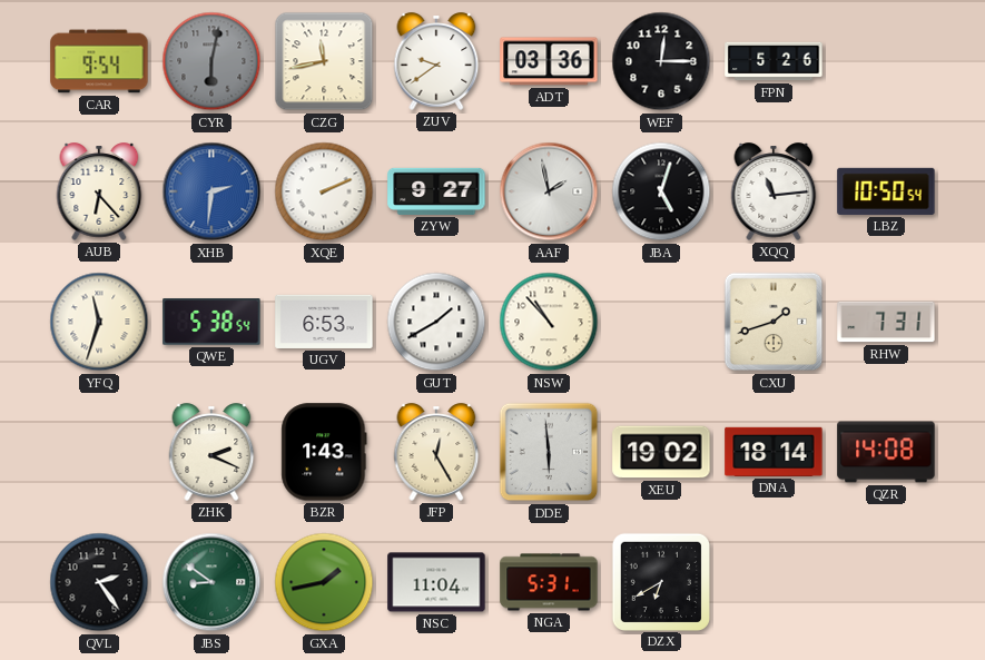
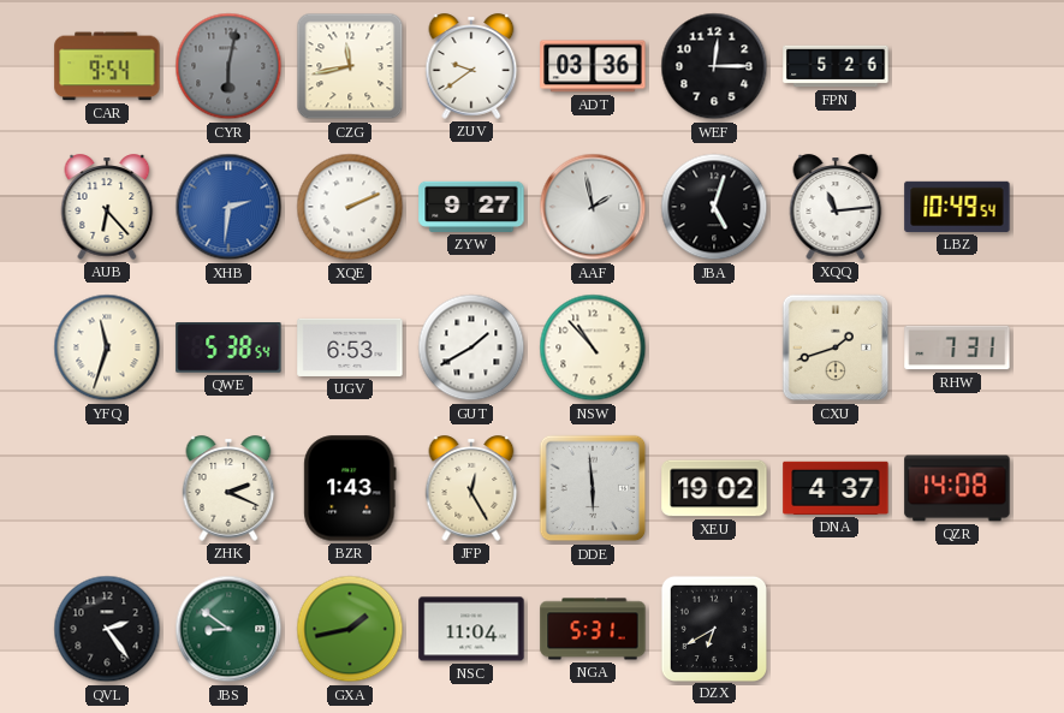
LBZ: 10:50 -> 10:49 (957, 207)
DNA: 18:14 -> 4:37 (836, 488)
